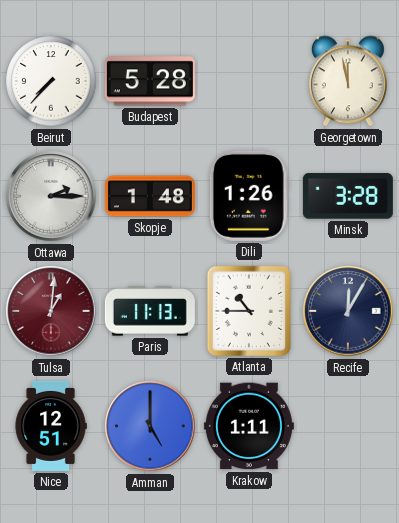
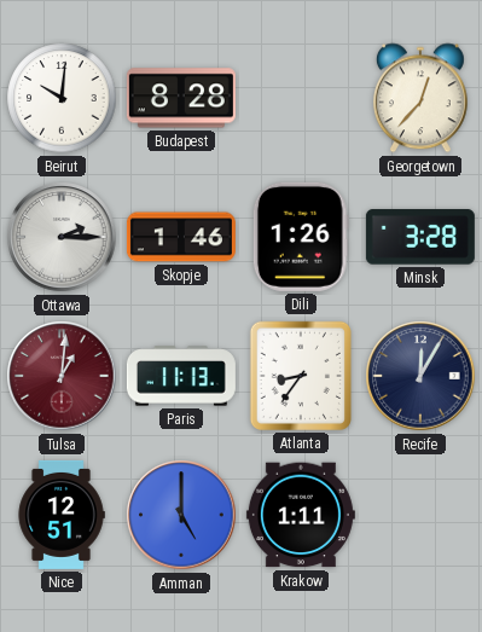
Beirut: 7:37 -> 10:01 (62, 98)
Budapest: 5:28 -> 8:28 (181, 98)
Georgetown: 11:58 -> 12:37 (420, 98)
Skopje: 1:48 -> 1:46 (181, 237)
Atlanta: 10:45 -> 8:36 (301, 376)
